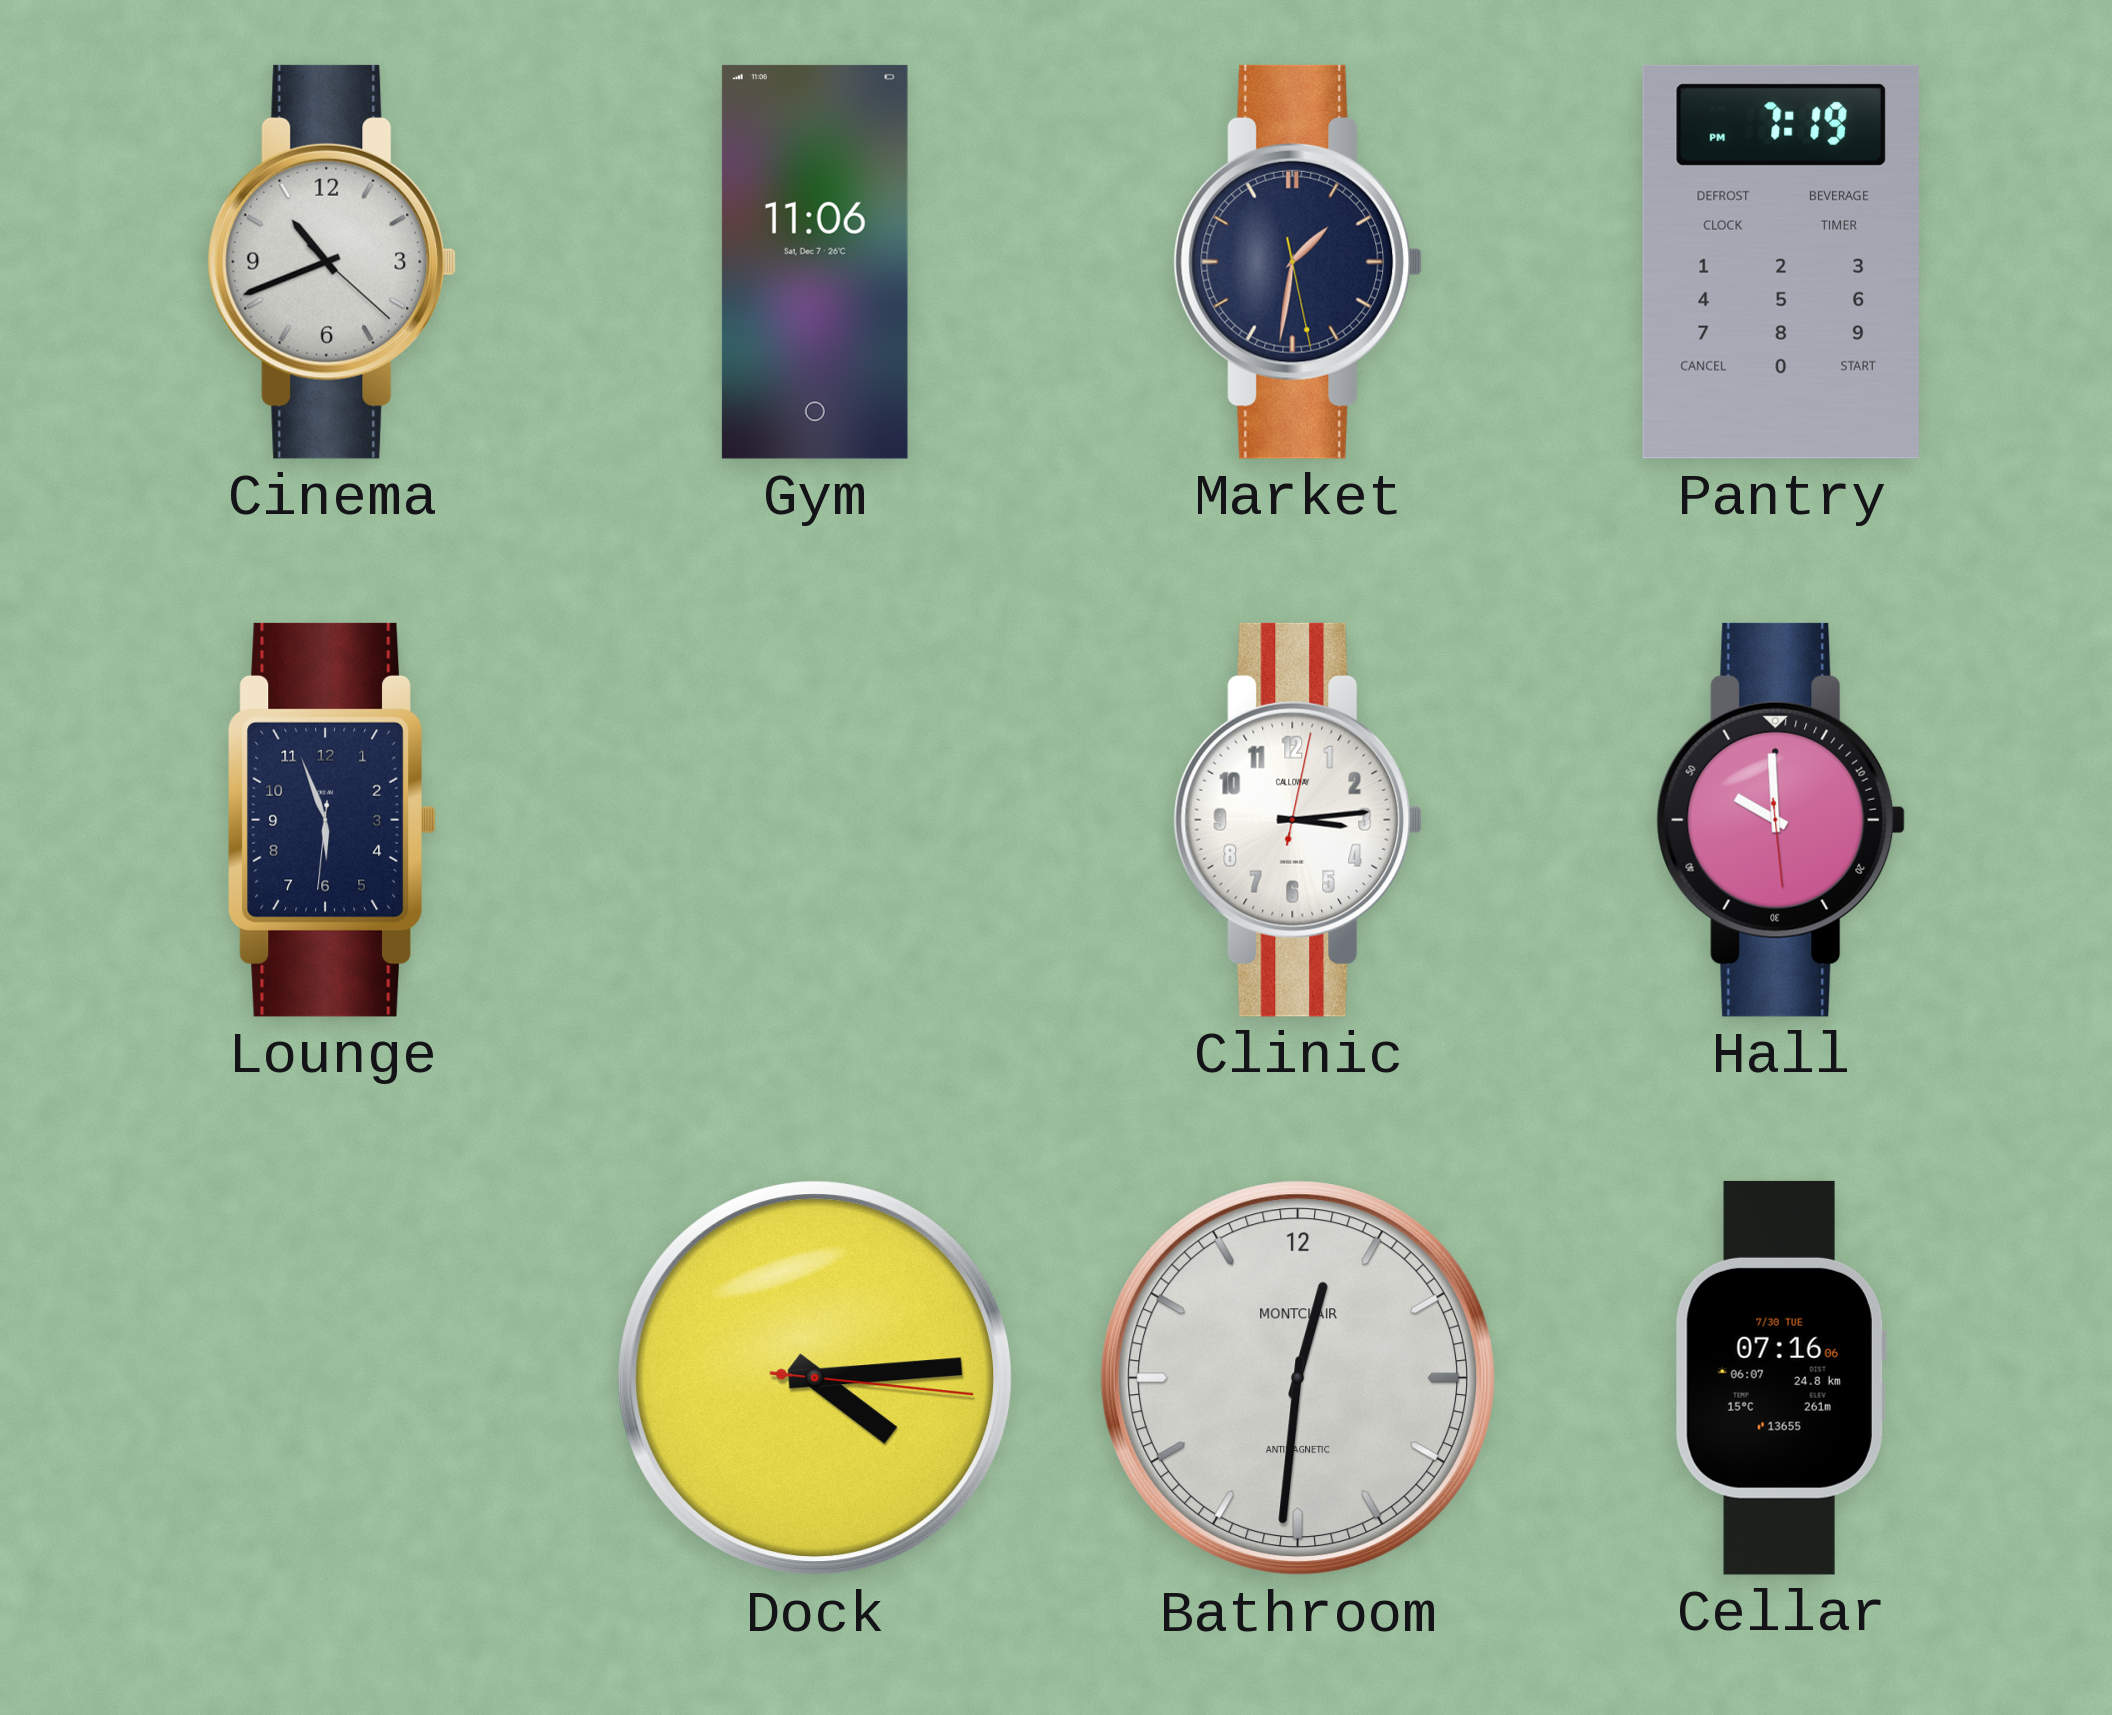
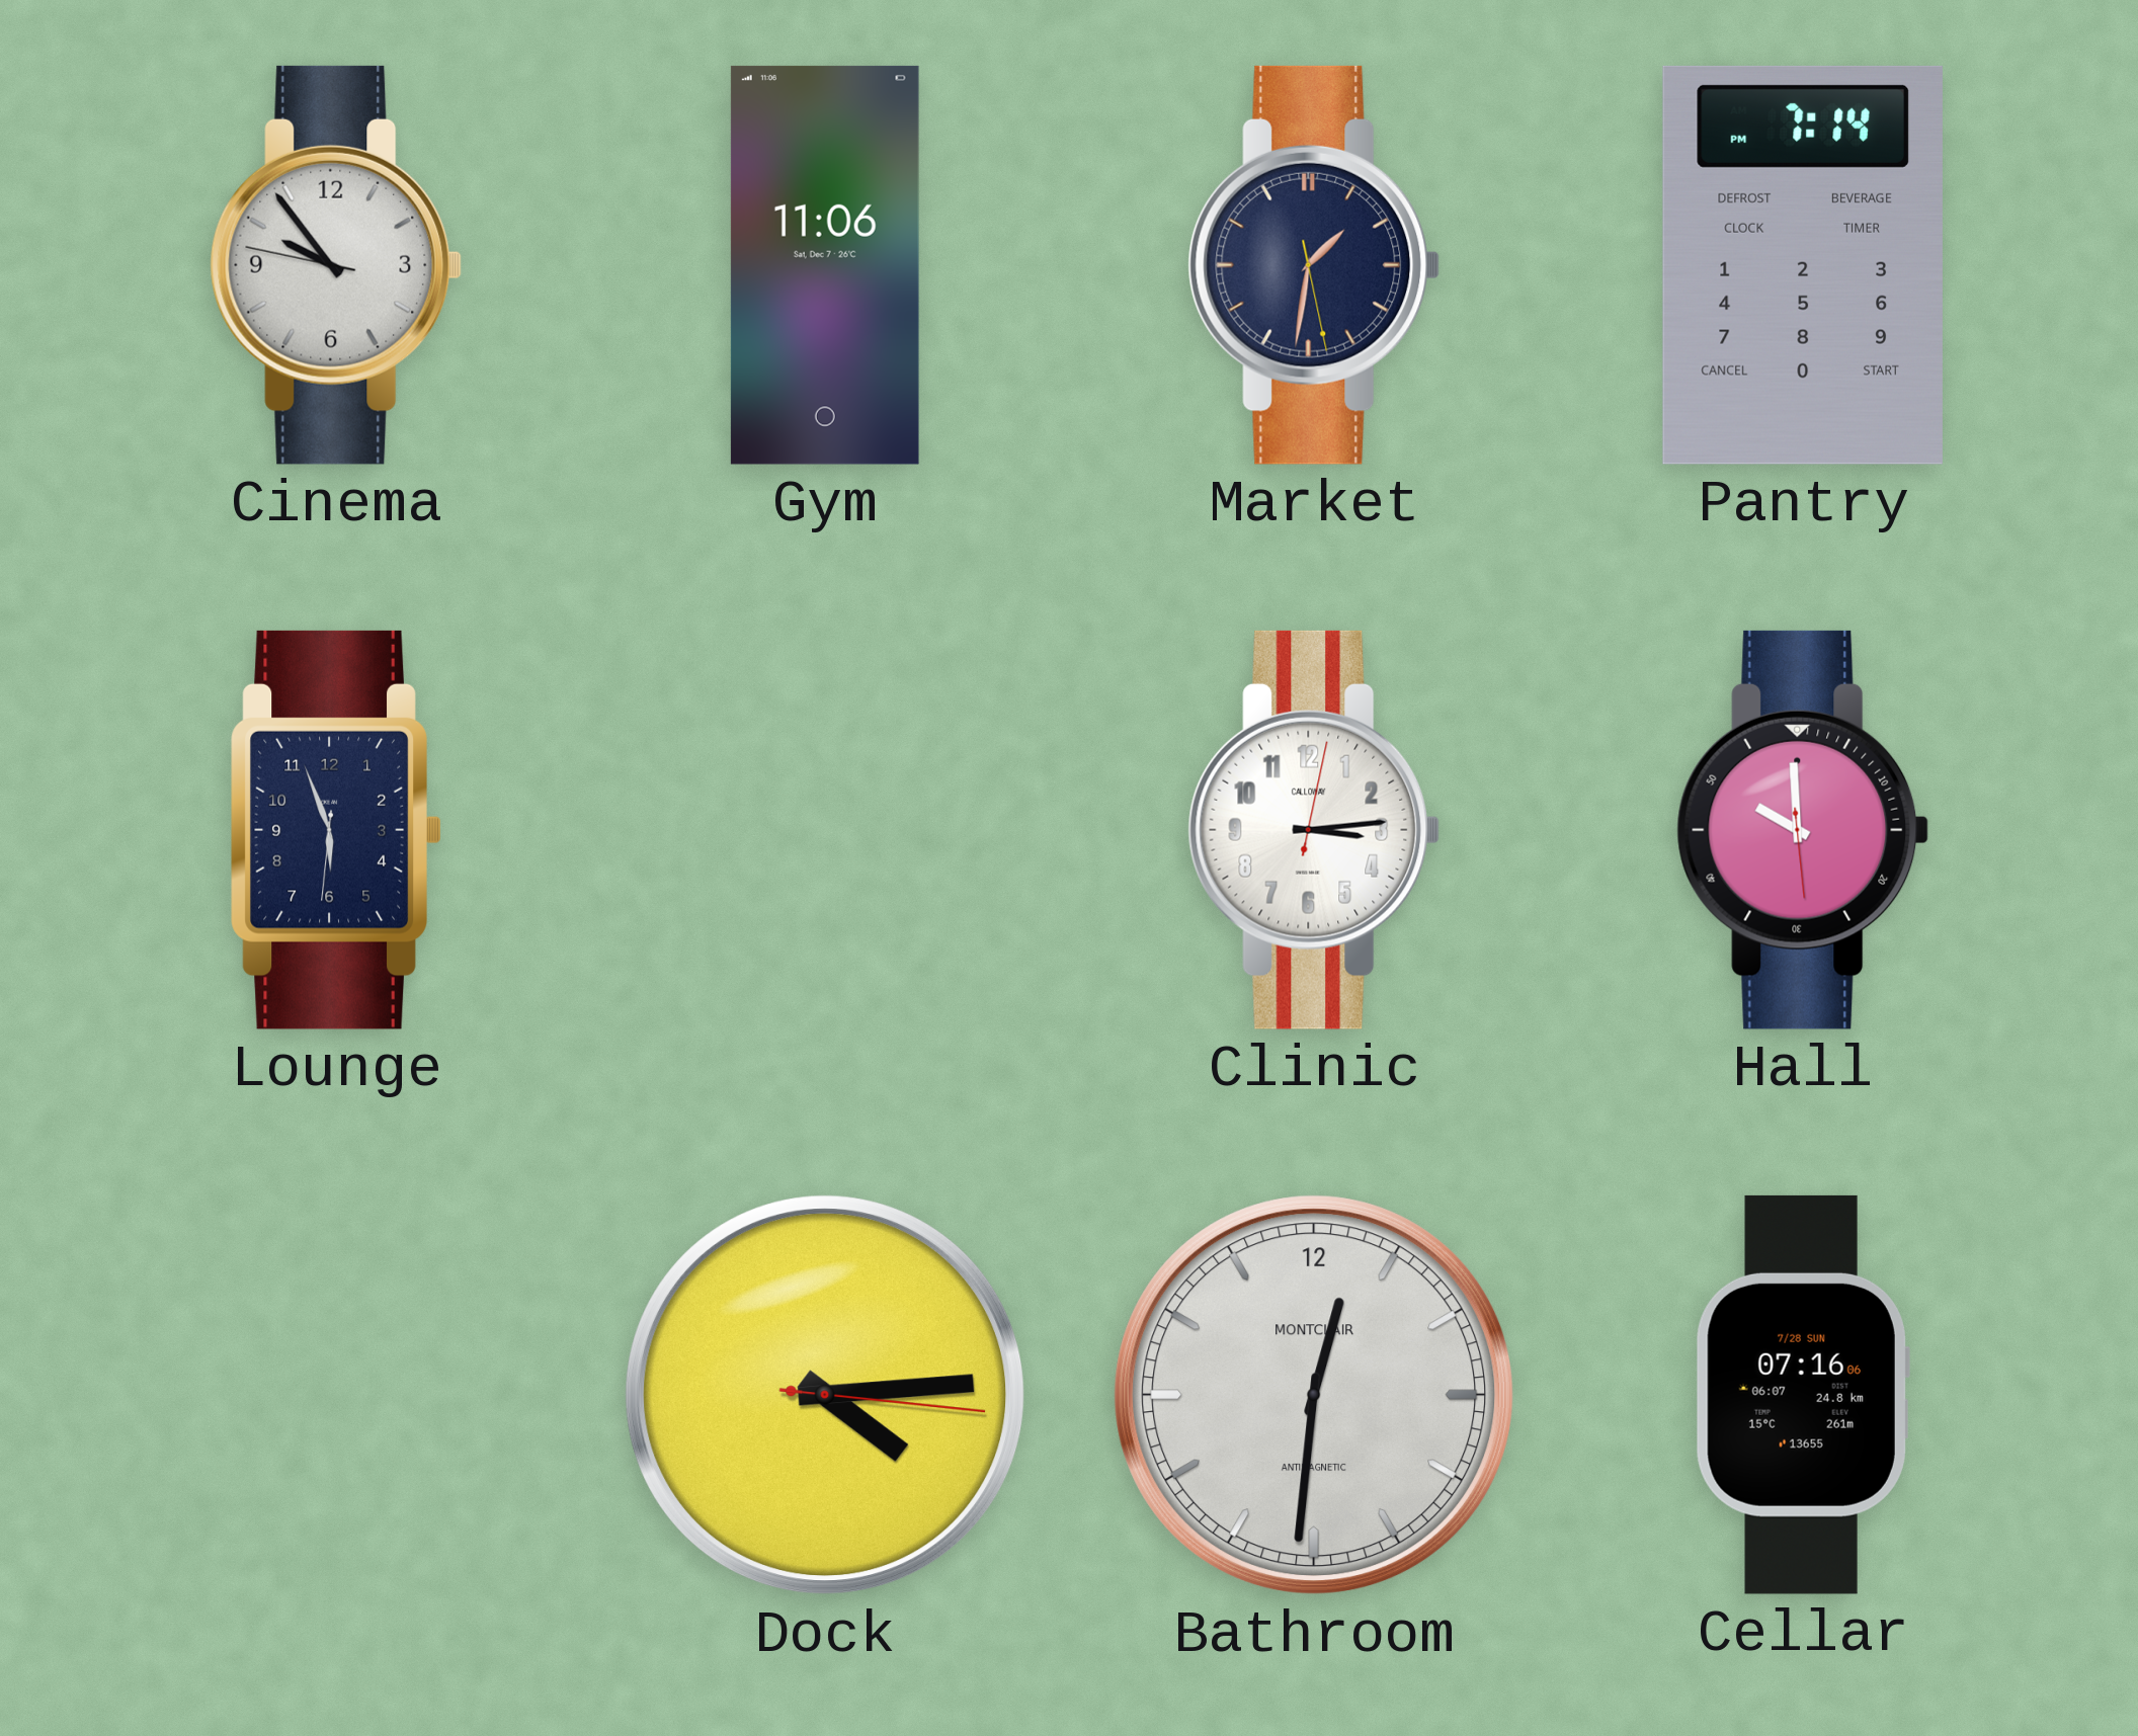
Cinema: 10:41 -> 9:53 (336, 265)
Pantry: 7:19 -> 7:14 (1803, 265)
Cellar date: 7/30 TUE -> 7/28 SUN (1803, 1395)
